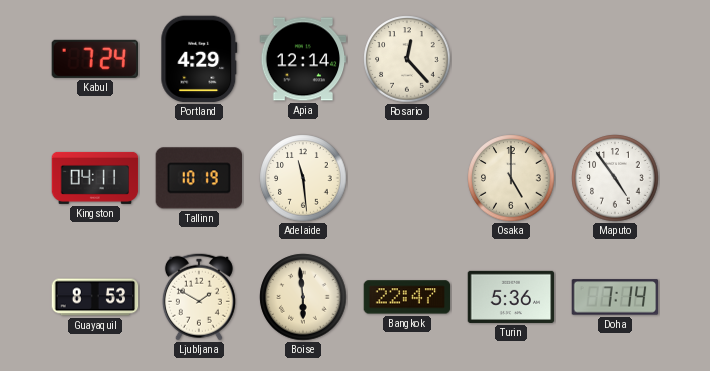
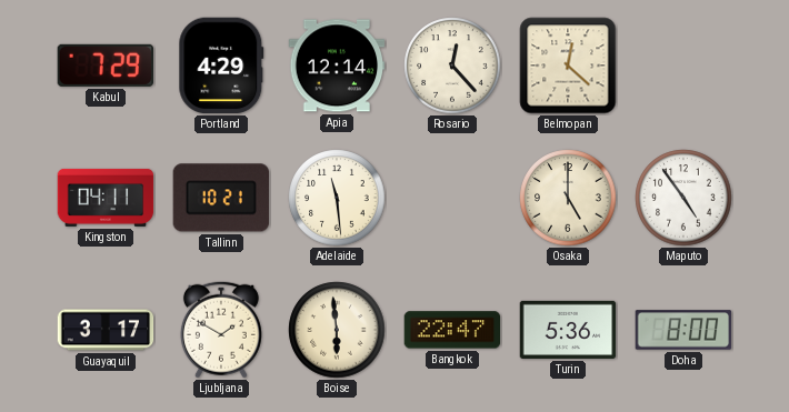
Kabul: 7:24 -> 7:29 (104, 66)
Belmopan: none -> 12:22 (568, 66)
Tallinn: 10:19 -> 10:21 (220, 198)
Guayaquil: 8:53 -> 3:17 (106, 330)
Doha: 7:14 -> 8:00 (683, 330)
